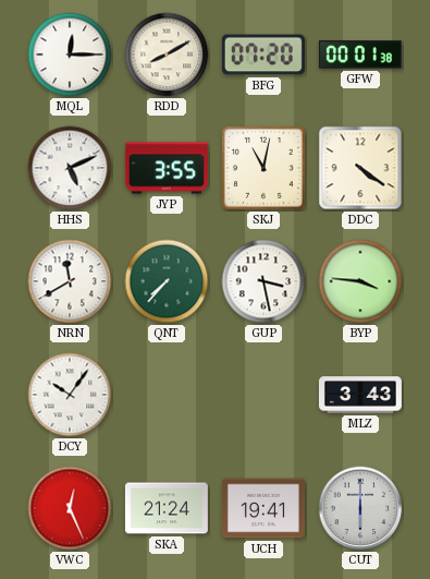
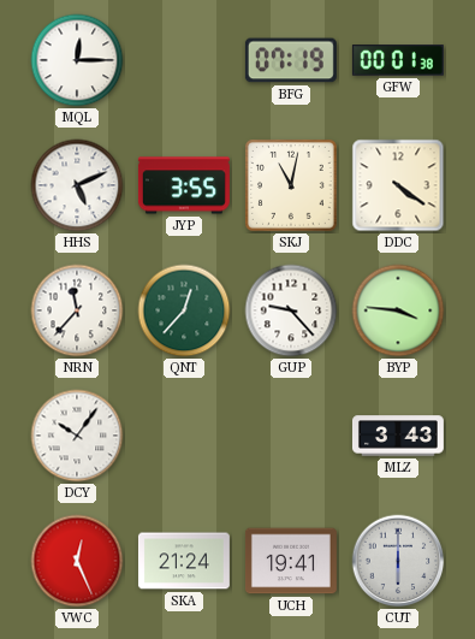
RDD: 8:10 -> none (167, 55)
BFG: 07:20 -> 07:19 (291, 60)
NRN: 11:40 -> 11:37 (77, 310)
QNT: 7:37 -> 12:37 (184, 310)
GUP: 3:28 -> 9:23 (291, 310)
